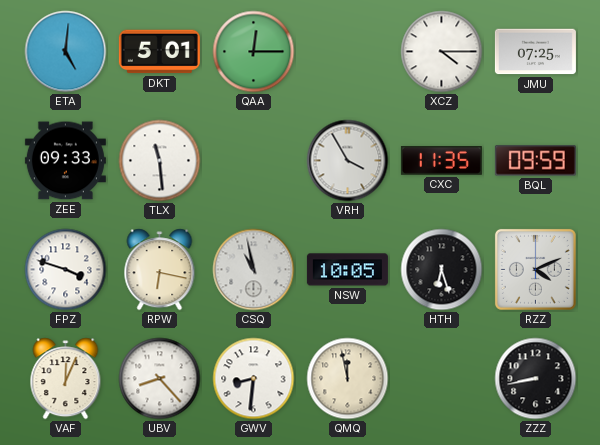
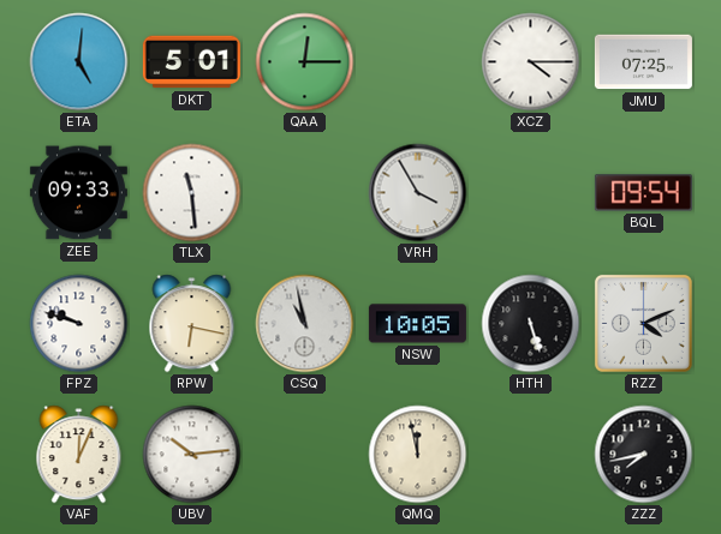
CXC: 11:35 -> none (441, 161)
BQL: 09:59 -> 09:54 (643, 193)
FPZ: 3:48 -> 9:48 (79, 324)
HTH: 6:27 -> 5:27 (531, 324)
UBV: 8:23 -> 10:14 (192, 455)
GWV: 8:31 -> none (254, 379)
ZZZ: 8:43 -> 7:43 (644, 455)
